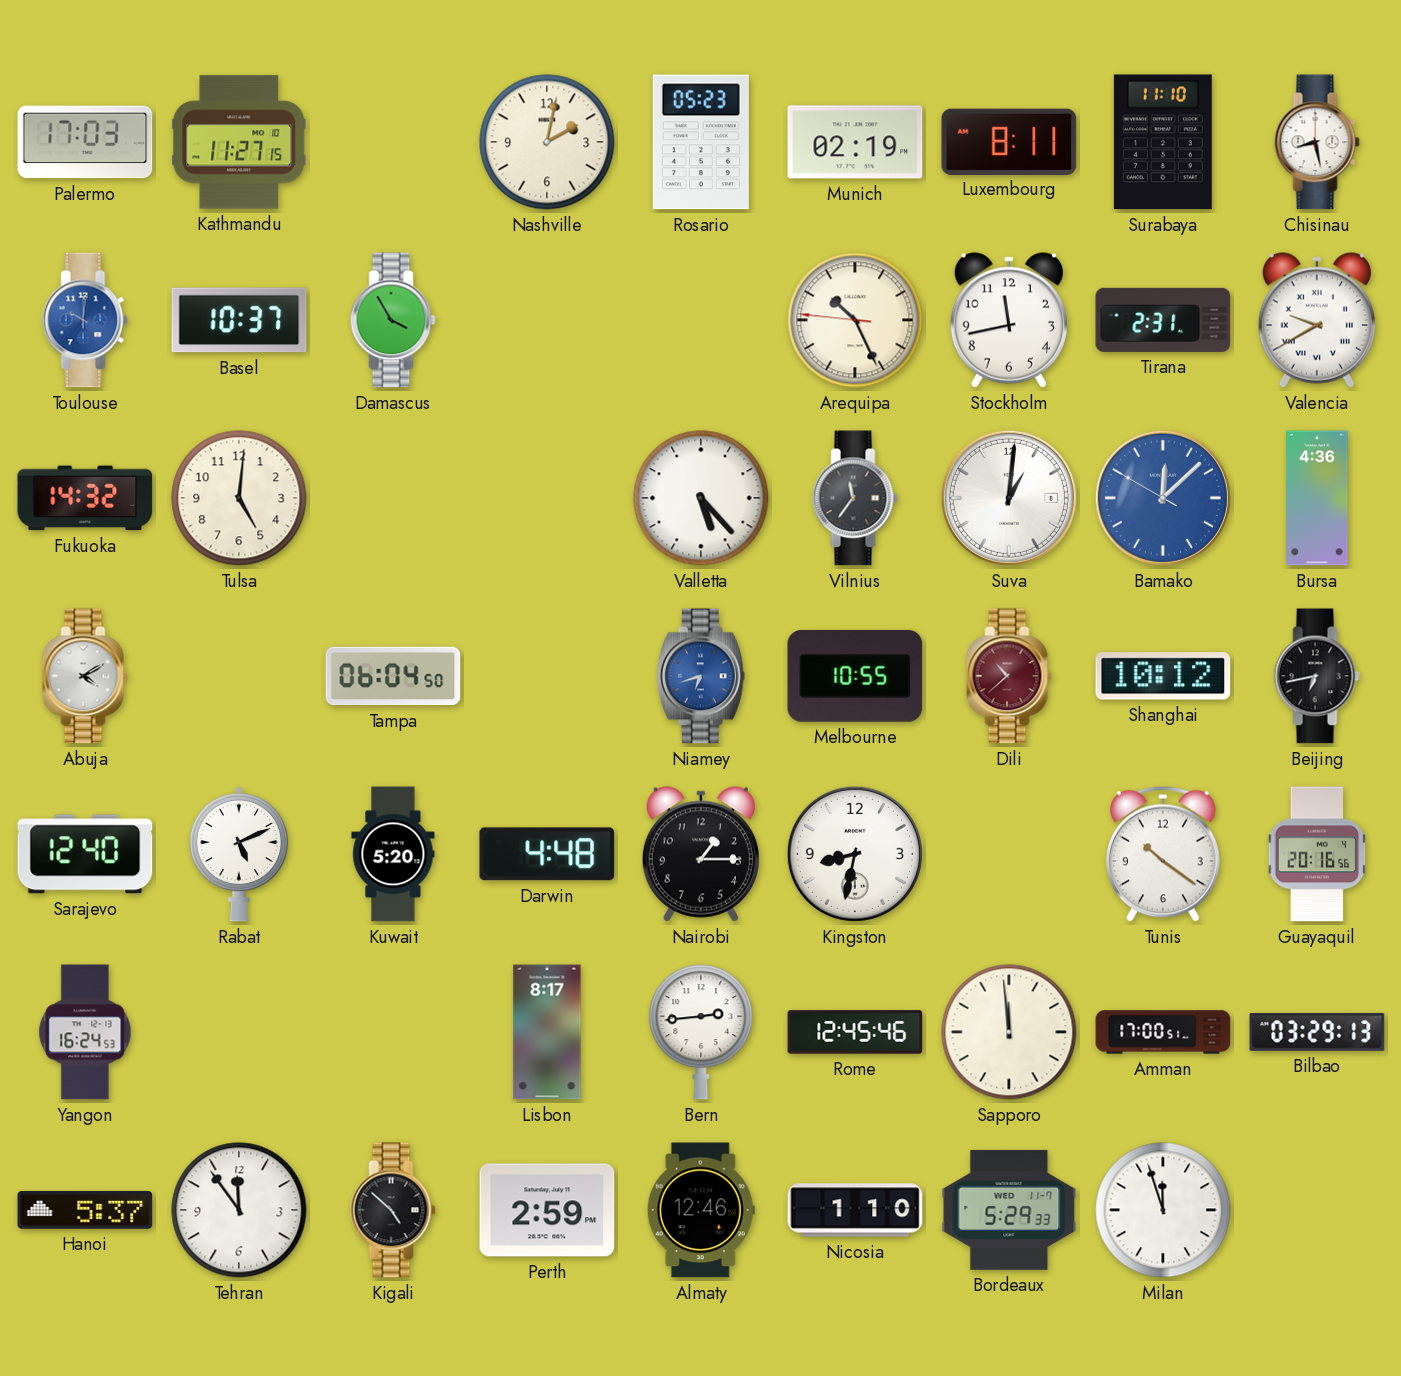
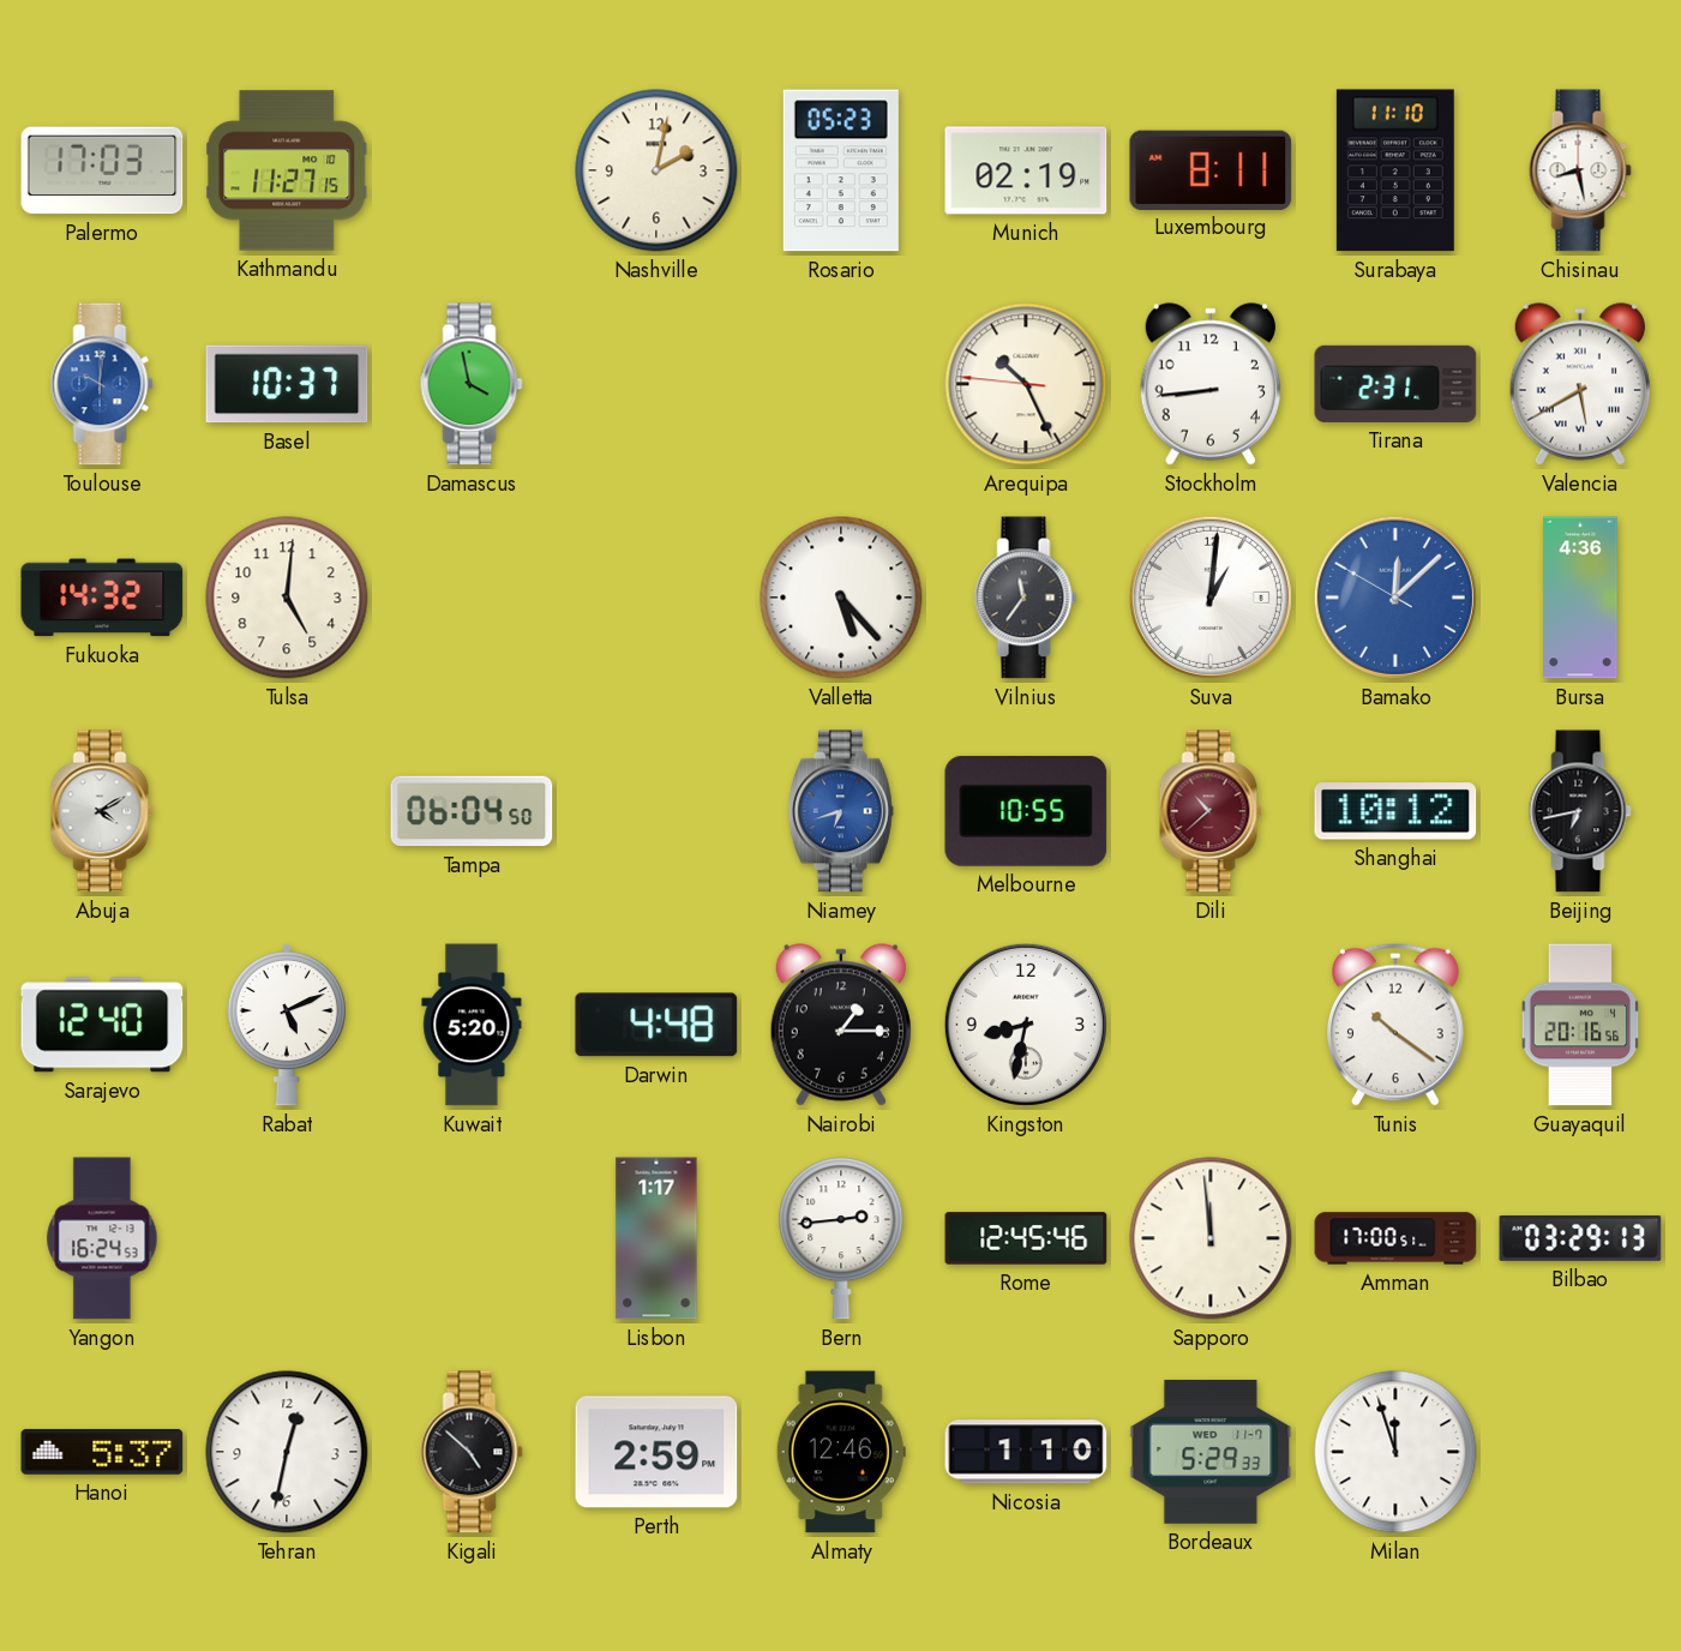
Damascus: 3:55 -> 3:58 (472, 384)
Stockholm: 11:43 -> 8:44 (1211, 384)
Valencia: 9:40 -> 5:40 (1580, 384)
Lisbon: 8:17 -> 1:17 (656, 1238)
Tehran: 11:54 -> 12:32 (287, 1452)
